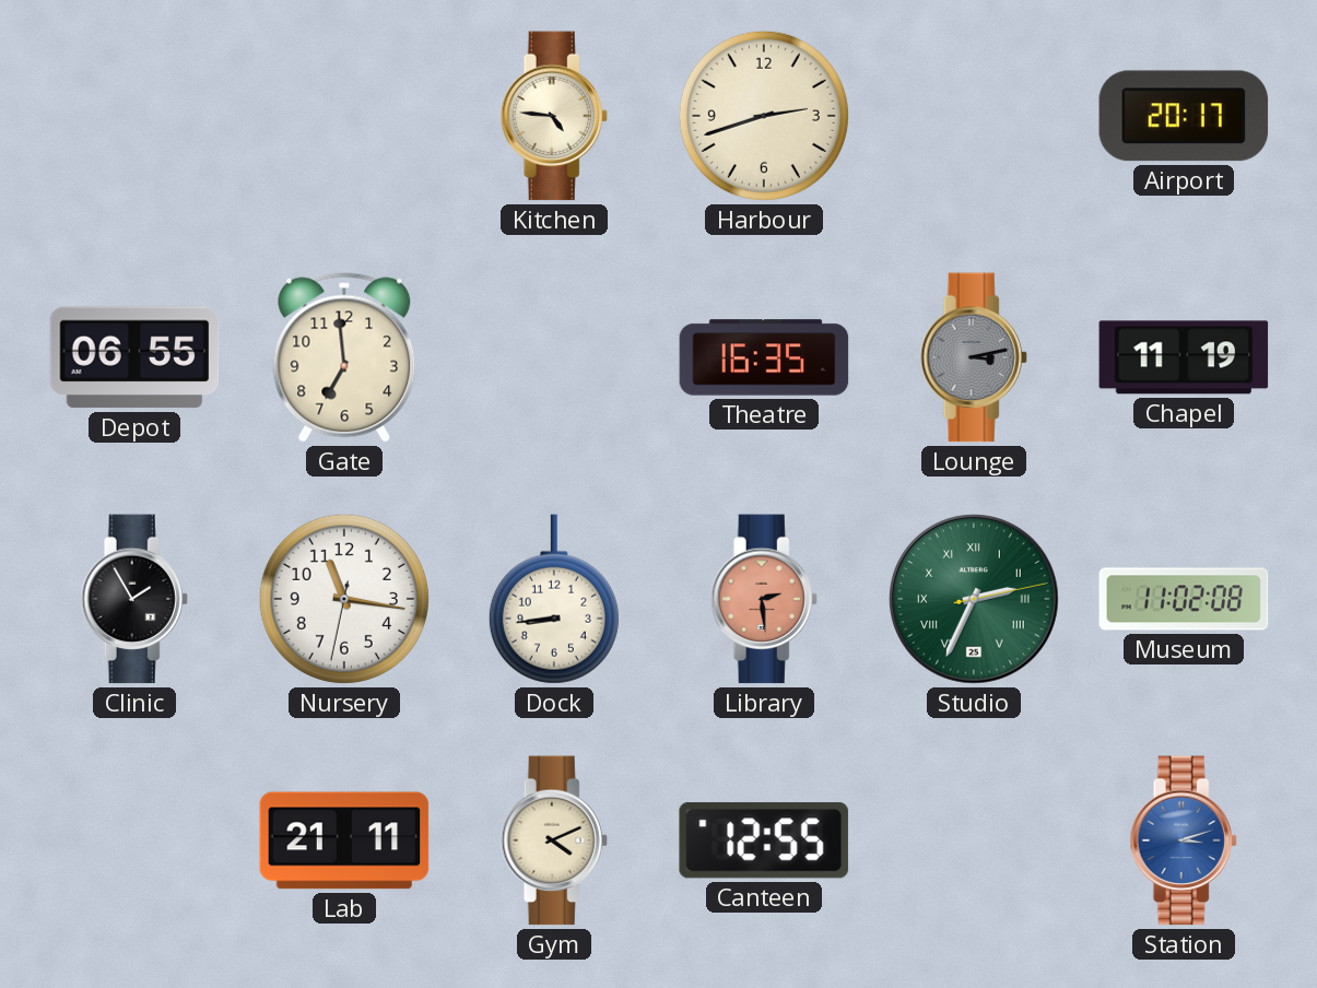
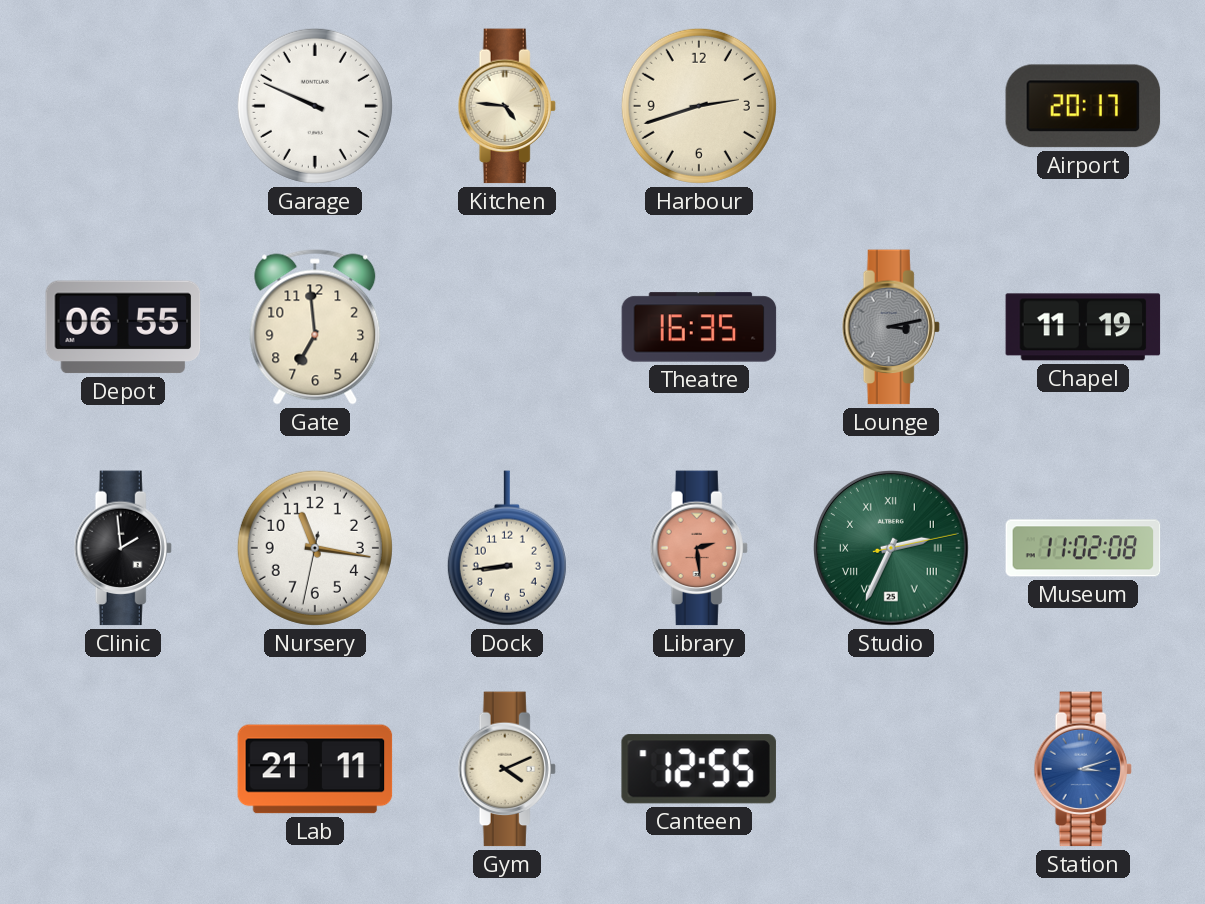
Garage: none -> 9:49 (315, 106)
Clinic: 1:55 -> 1:59 (123, 548)
